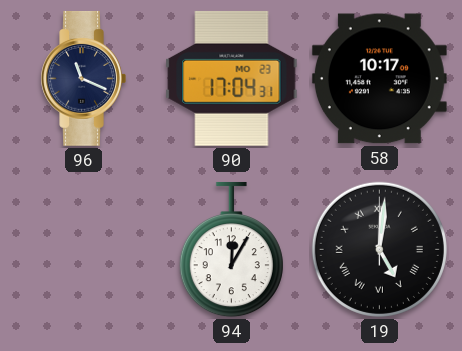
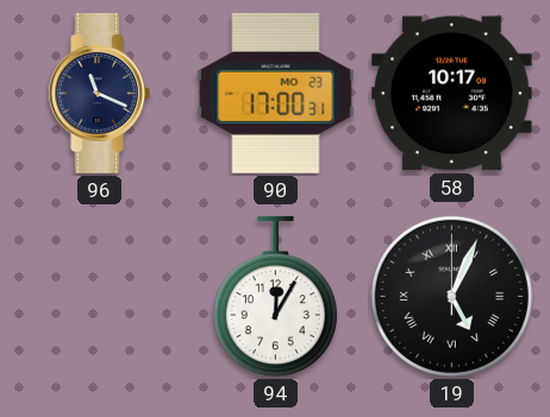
90: 17:04 -> 17:00 (276, 93)
19: 5:01 -> 5:04 (451, 296)
